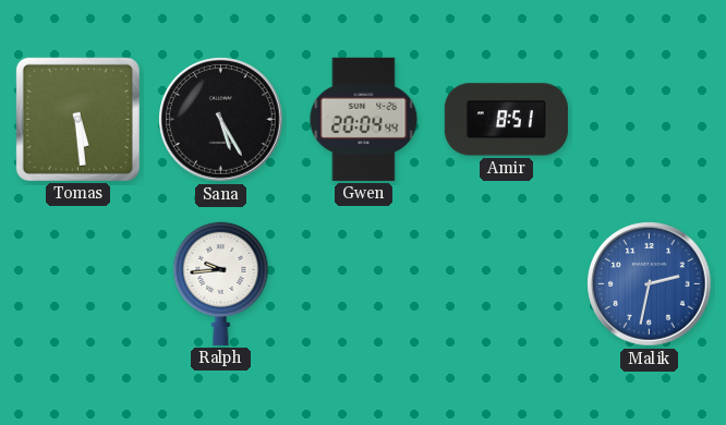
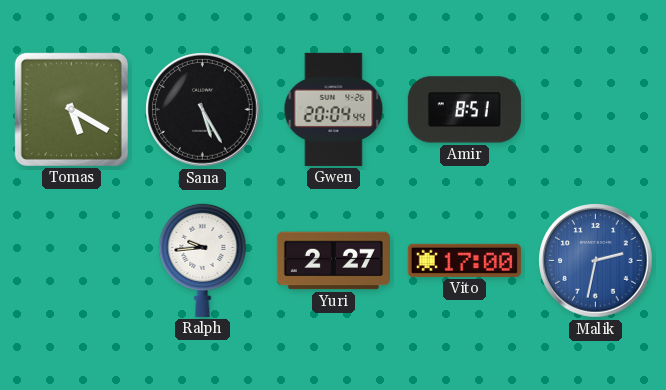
Tomas: 5:29 -> 5:20 (71, 109)
Yuri: none -> 2:27 (333, 261)
Vito: none -> 17:00 (464, 260)
